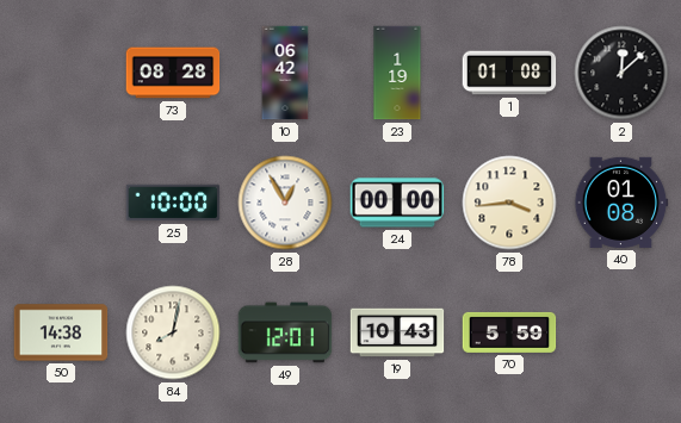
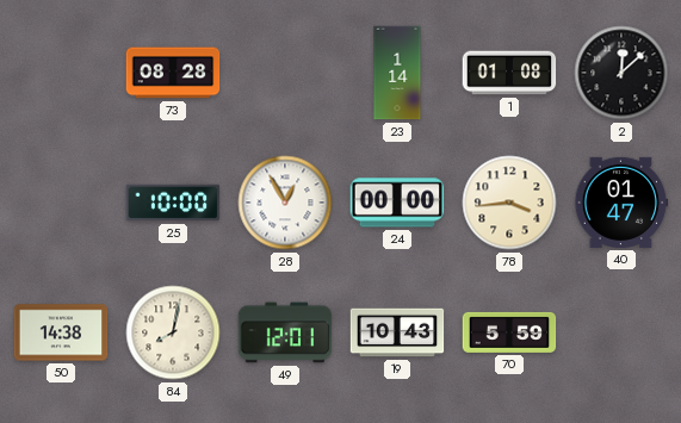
10: 06:42 -> none (285, 73)
23: 1:19 -> 1:14 (397, 73)
40: 01:08 -> 01:47 (621, 203)
